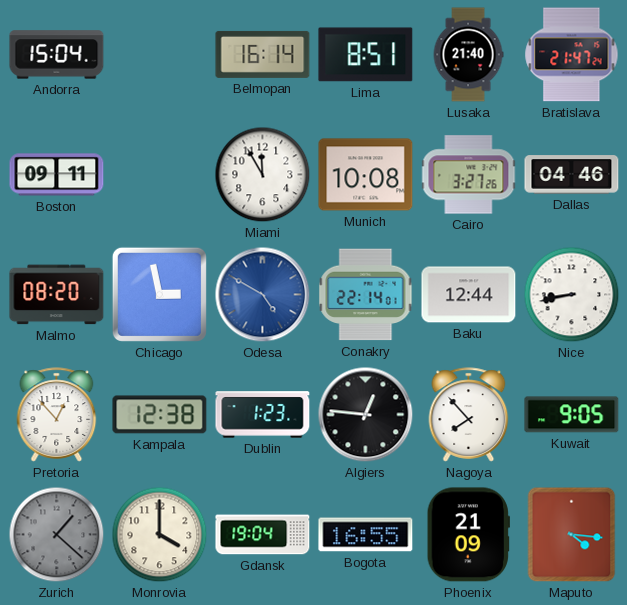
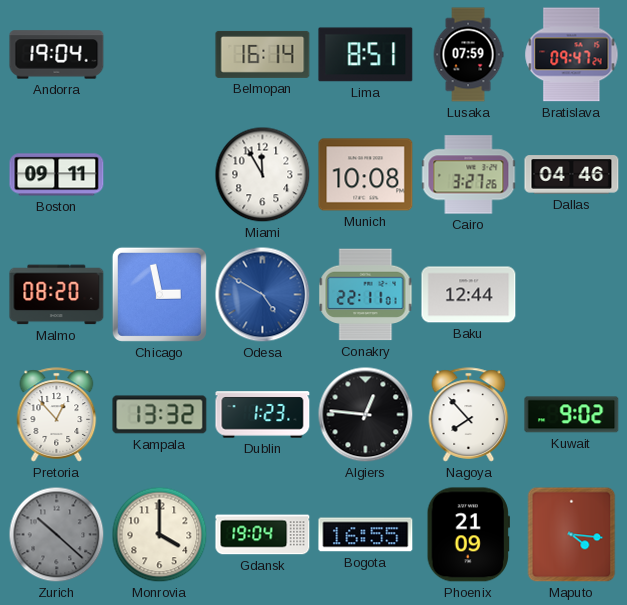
Andorra: 15:04 -> 19:04 (57, 55)
Lusaka: 21:40 -> 07:59 (468, 55)
Bratislava: 21:47 -> 09:47 (572, 55)
Conakry: 22:14 -> 22:11 (366, 295)
Nice: 8:43 -> none (572, 295)
Kampala: 12:38 -> 13:32 (160, 415)
Kuwait: 9:05 -> 9:02 (572, 415)
Zurich: 1:22 -> 10:22 (57, 535)
